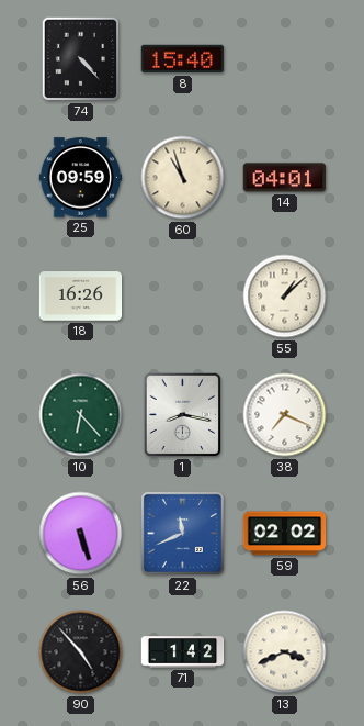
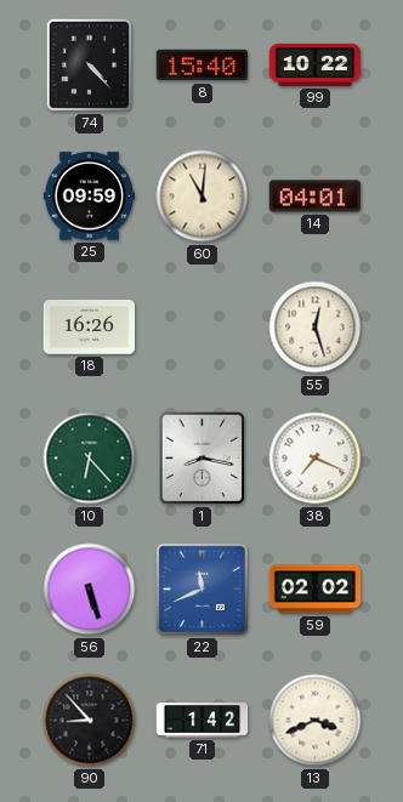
99: none -> 10:22 (316, 64)
60: 10:57 -> 11:01 (203, 197)
55: 1:08 -> 12:27 (316, 328)
90: 4:53 -> 8:53 (90, 721)
